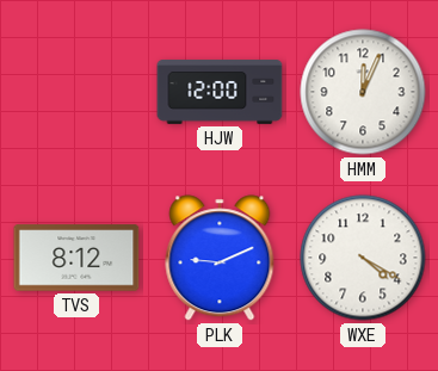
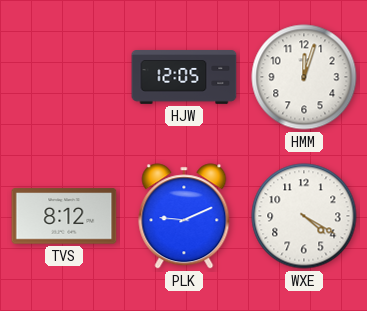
HJW: 12:00 -> 12:05 (184, 77)
HMM: 12:04 -> 12:03 (304, 77)
